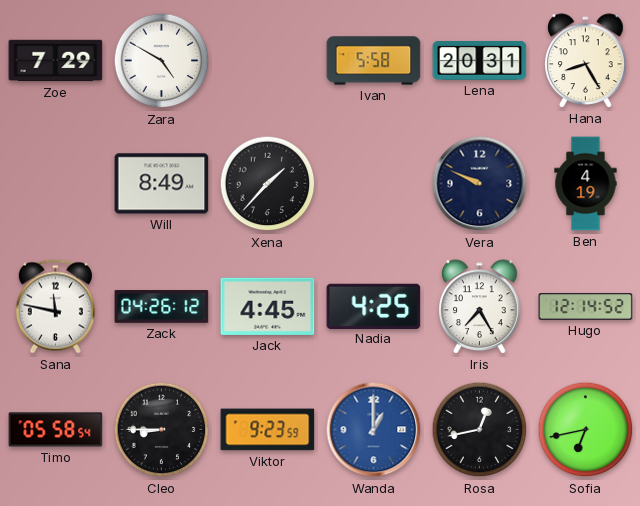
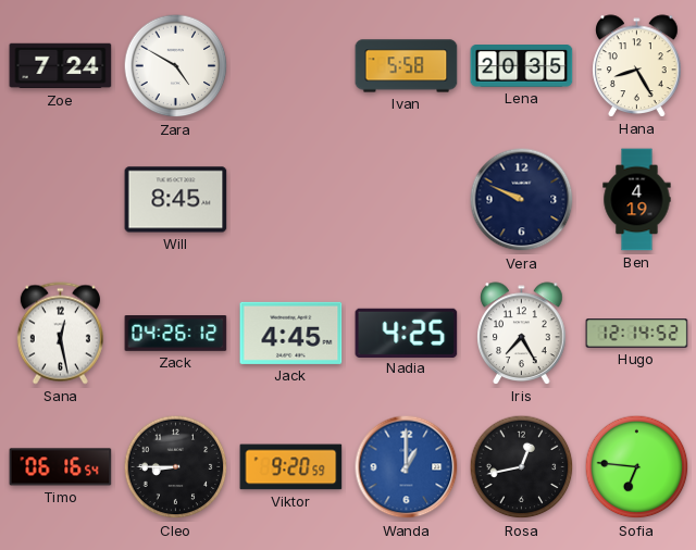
Zoe: 7:29 -> 7:24 (61, 66)
Lena: 20:31 -> 20:35 (522, 66)
Will: 8:49 -> 8:45 (176, 200)
Xena: 1:37 -> none (268, 184)
Sana: 11:47 -> 12:28 (60, 334)
Timo: 05:58 -> 06:16 (61, 467)
Viktor: 9:23 -> 9:20 (291, 467)
Sofia: 6:43 -> 6:46 (637, 467)
